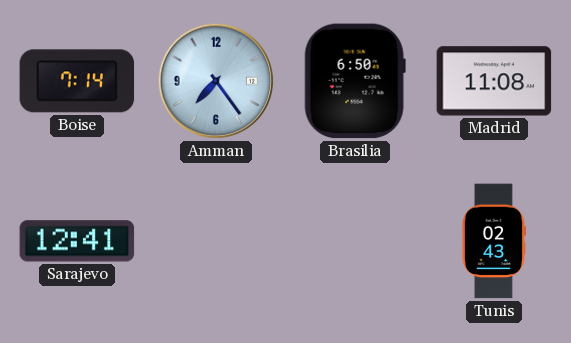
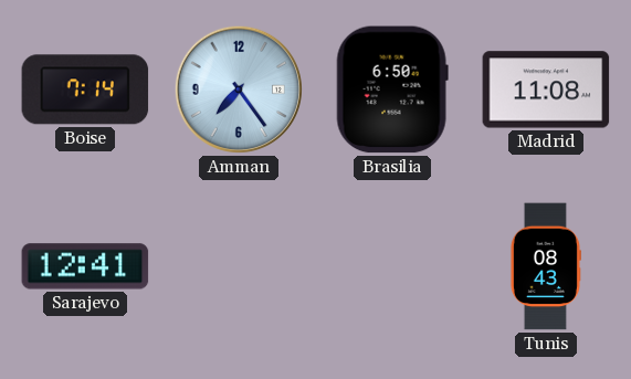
Tunis: 02:43 -> 08:43 (545, 266)
